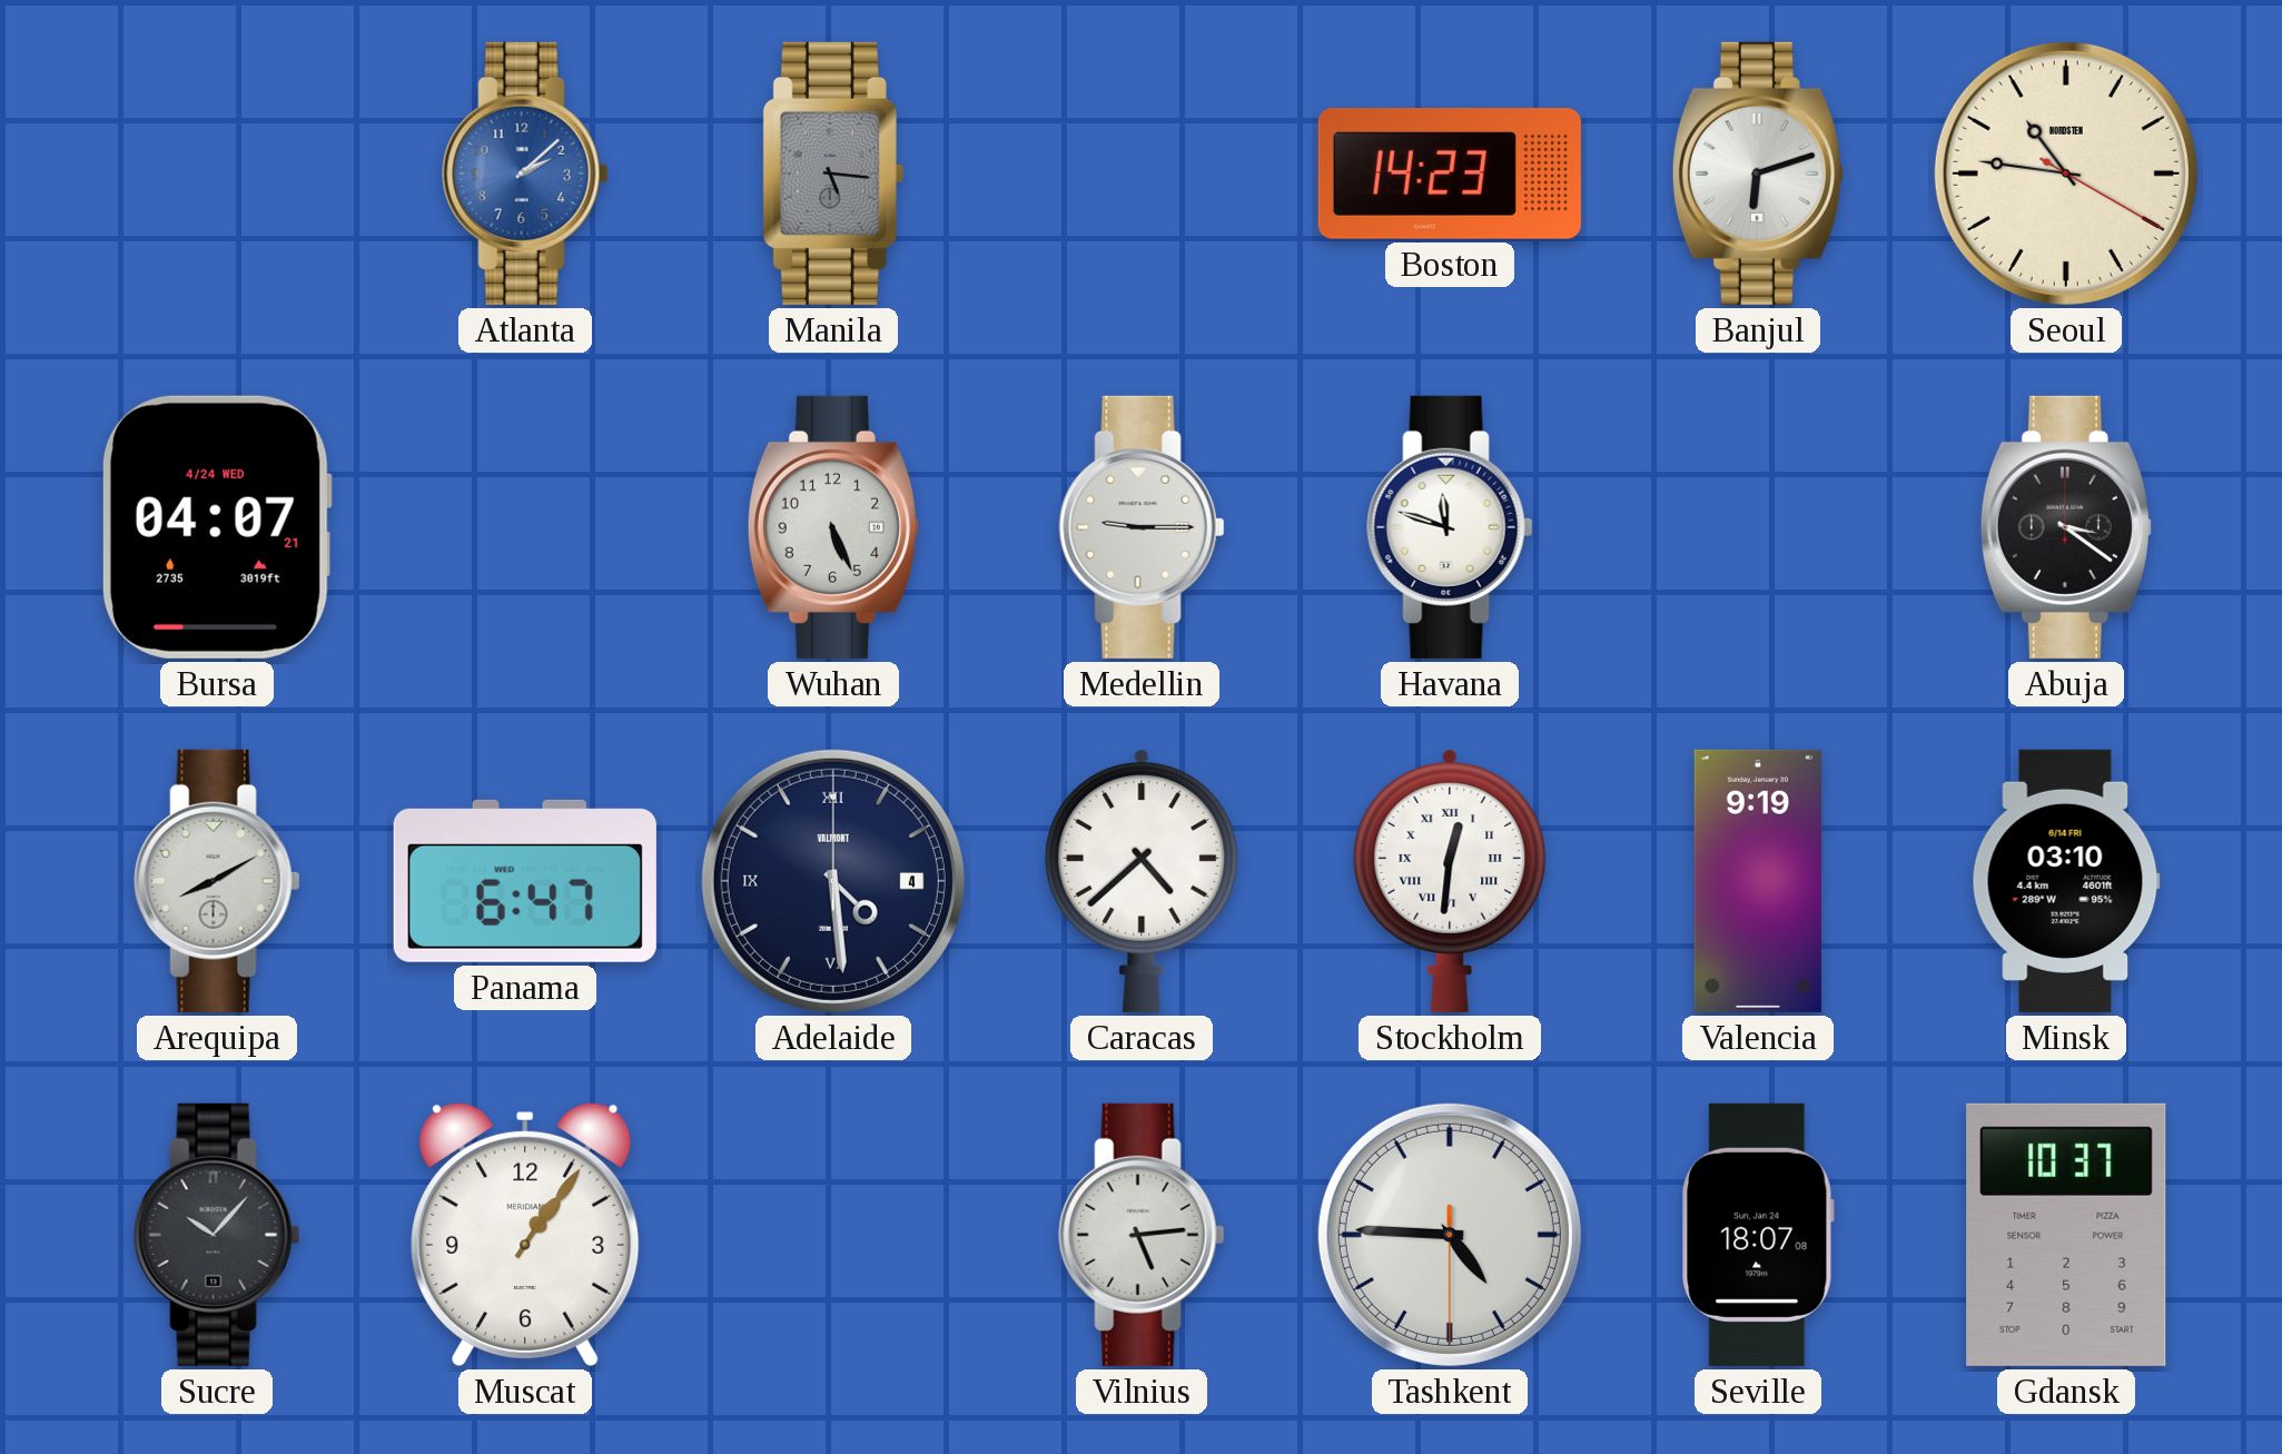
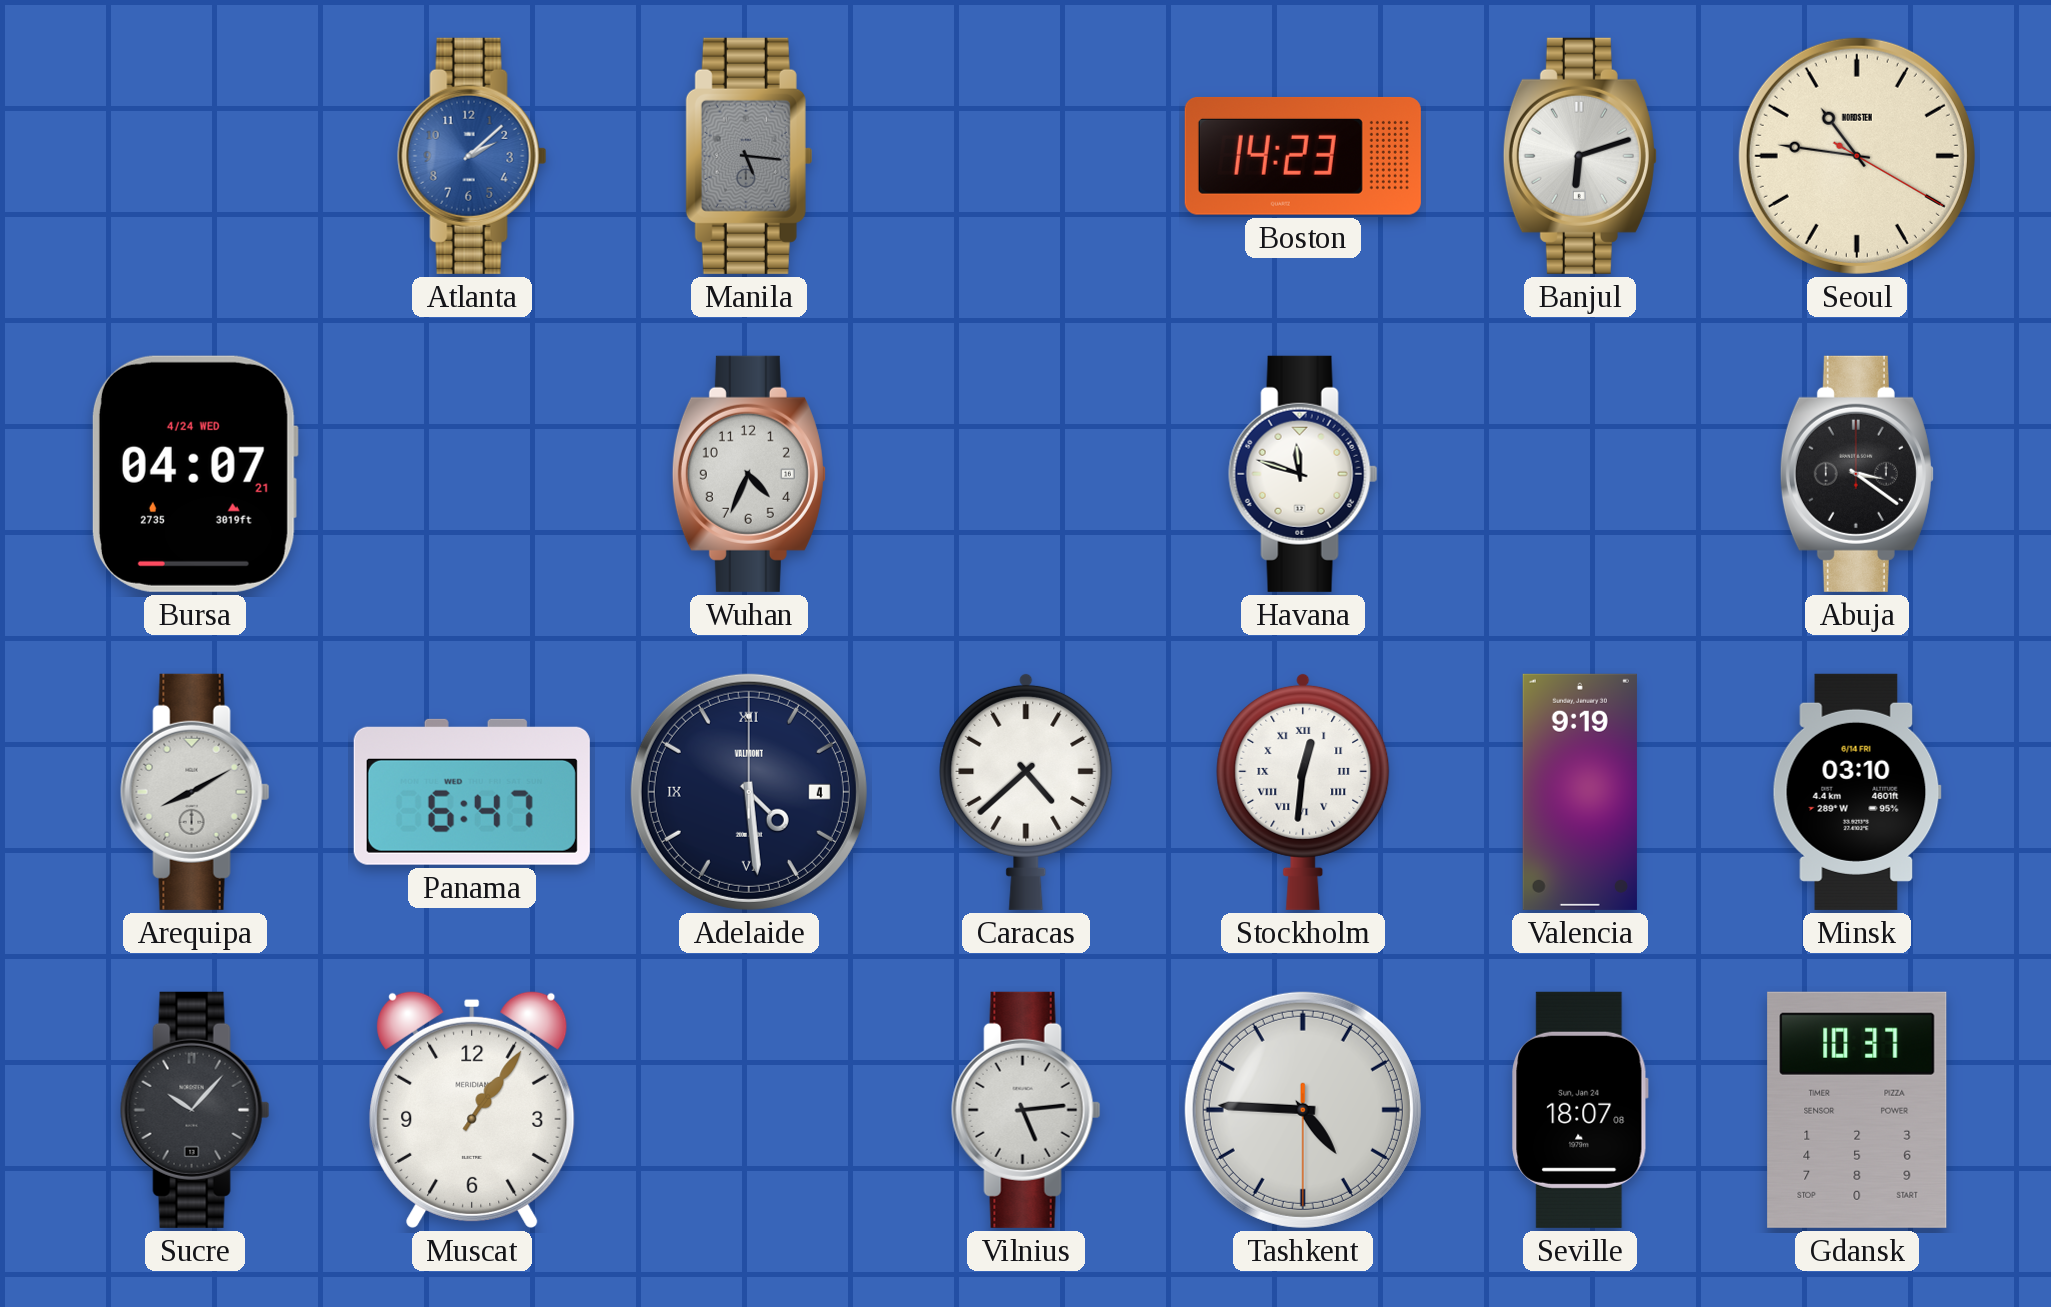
Wuhan: 5:26 -> 4:34 (749, 474)
Medellin: 9:15 -> none (1142, 527)
